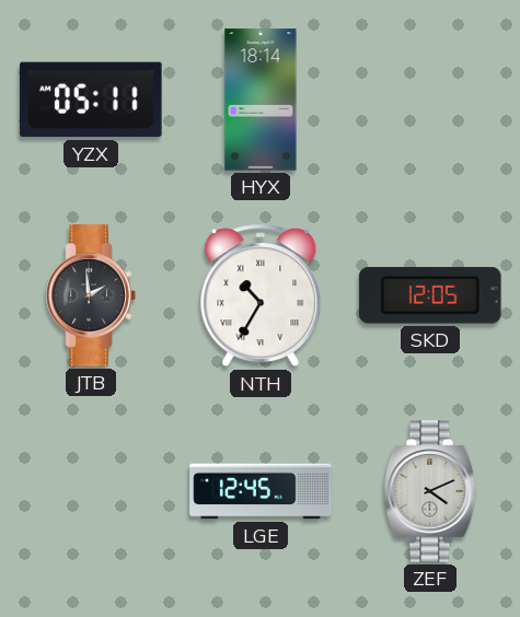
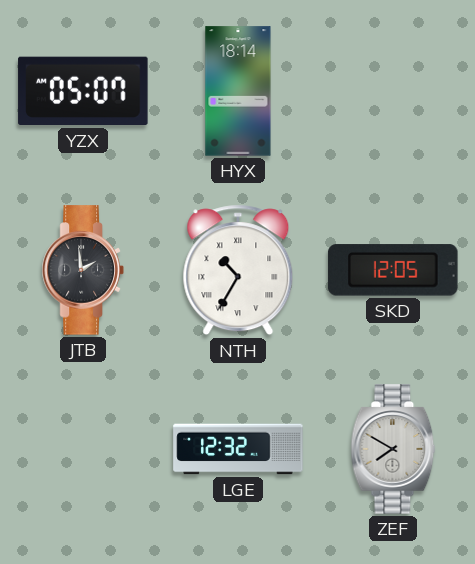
YZX: 05:11 -> 05:07 (83, 91)
LGE: 12:45 -> 12:32 (238, 449)
ZEF: 4:11 -> 7:50 (393, 449)
